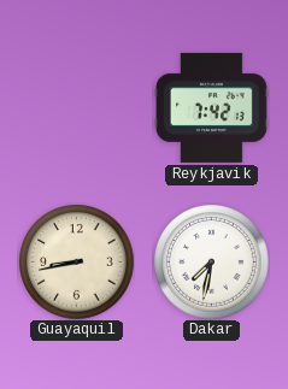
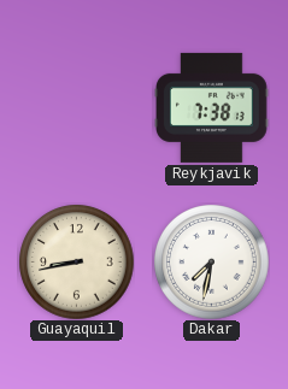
Reykjavik: 7:42 -> 7:38 (212, 107)
